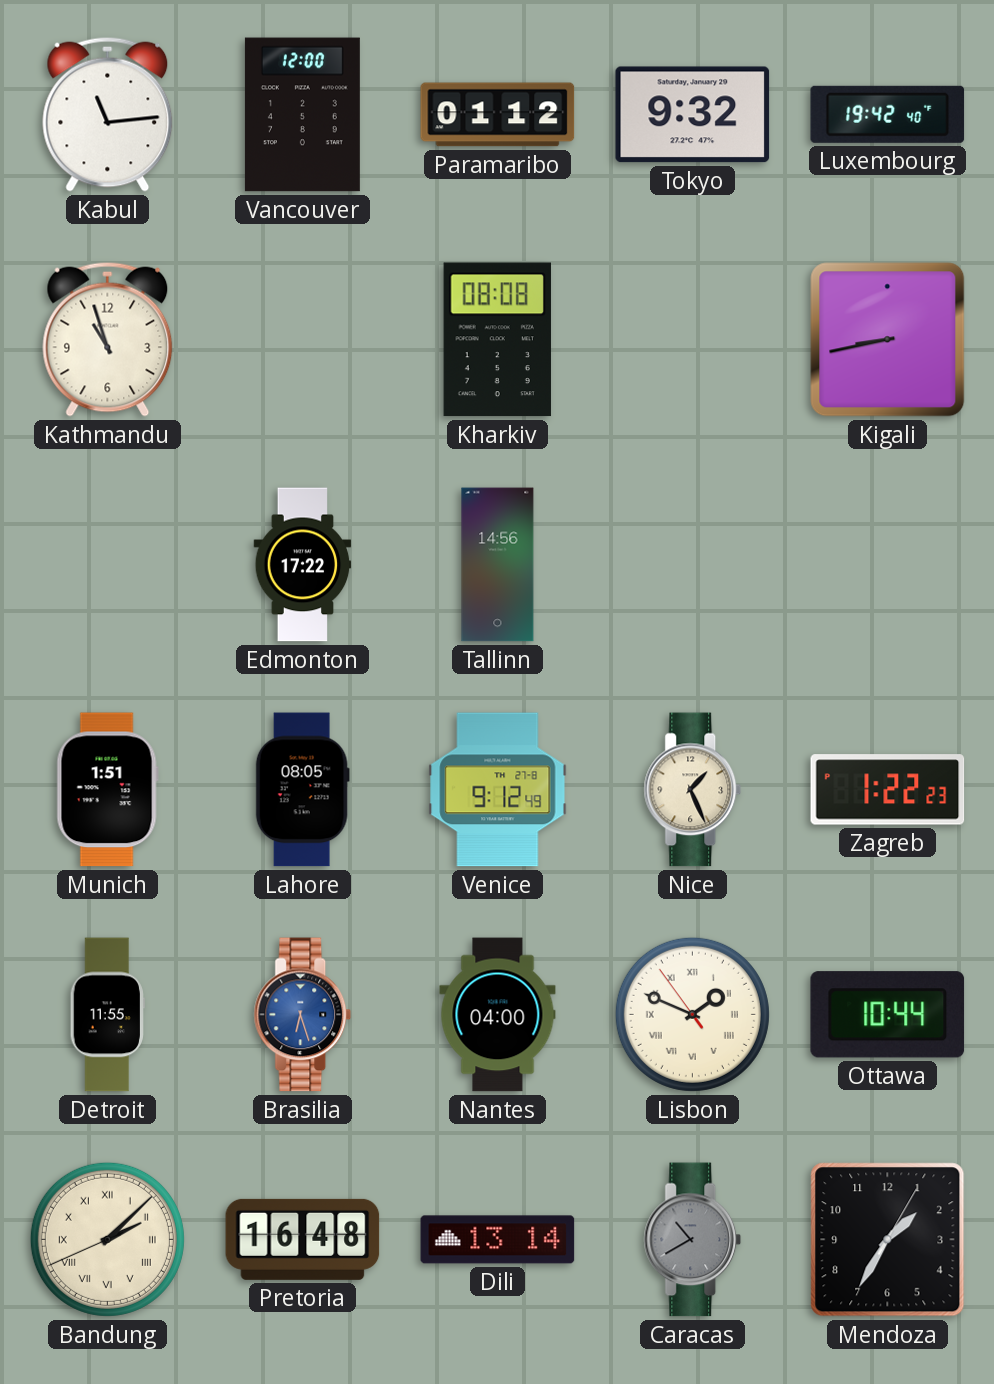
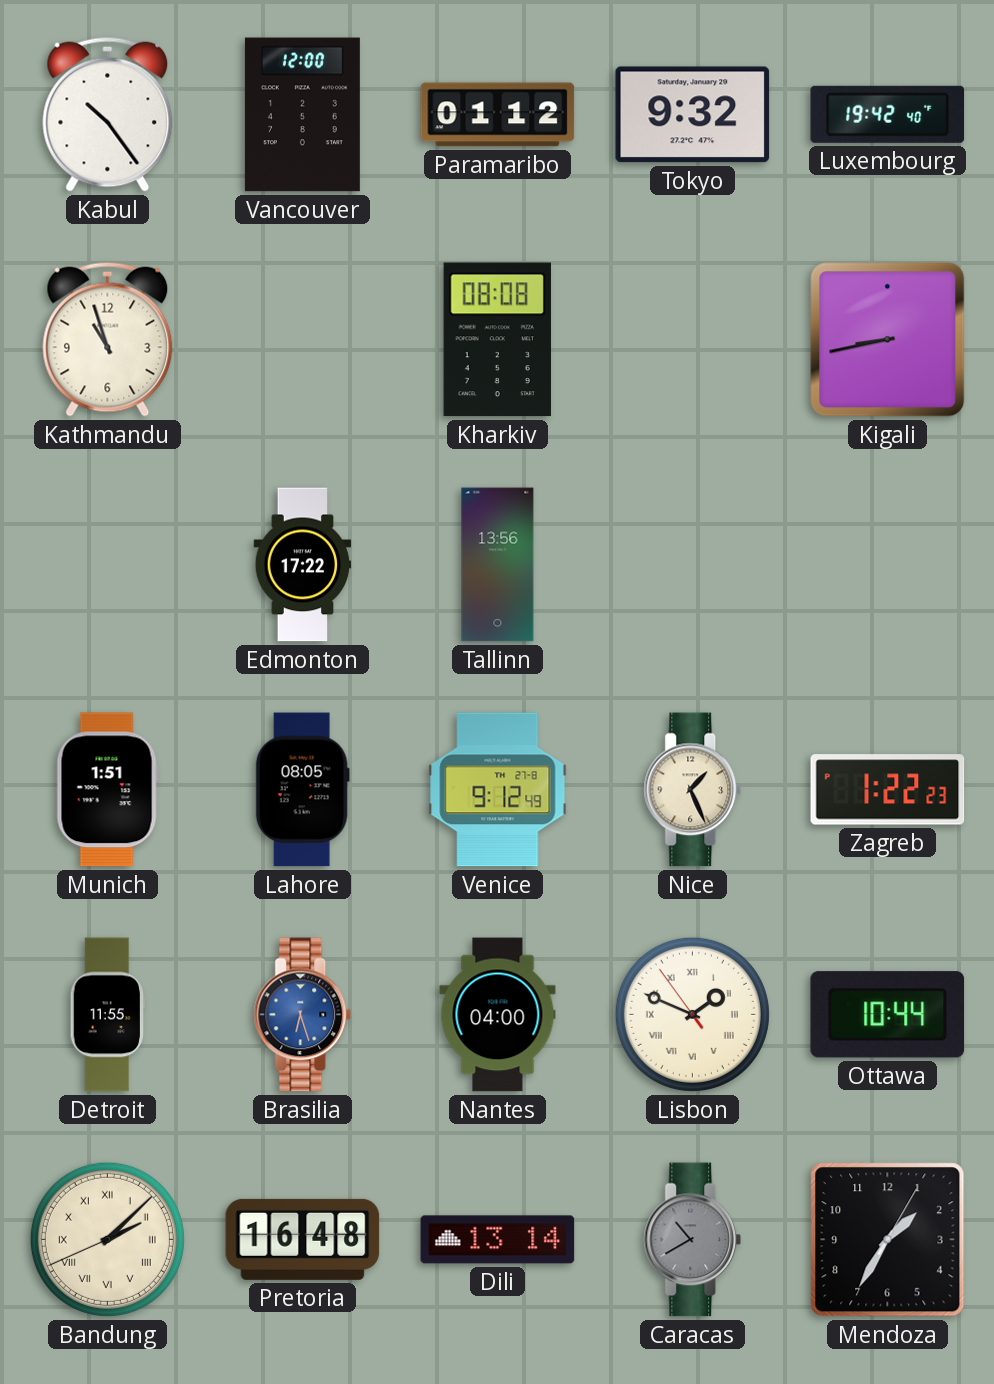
Kabul: 11:14 -> 10:24 (108, 114)
Tallinn: 14:56 -> 13:56 (498, 565)
